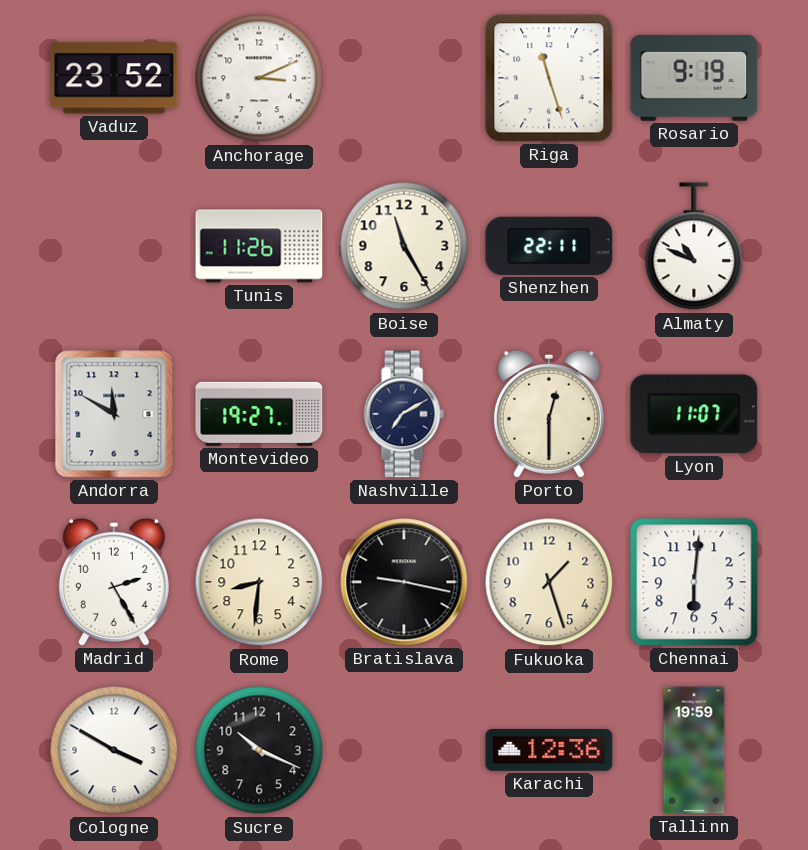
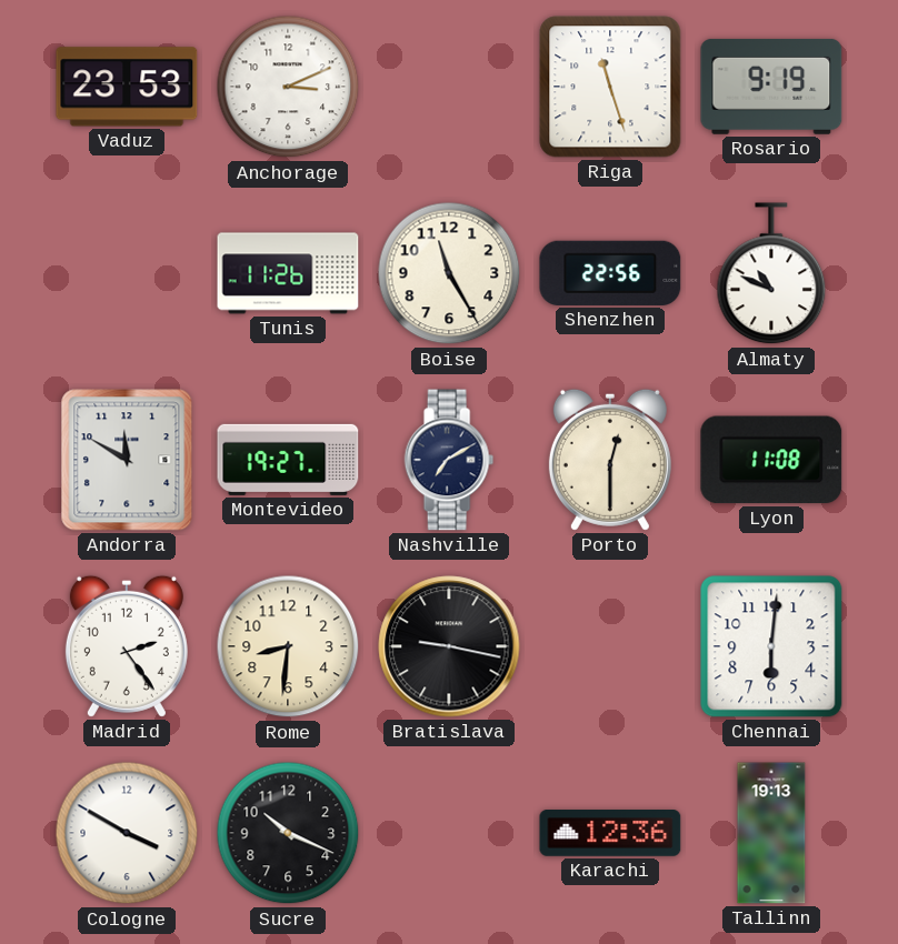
Vaduz: 23:52 -> 23:53 (127, 87)
Shenzhen: 22:11 -> 22:56 (610, 273)
Lyon: 11:07 -> 11:08 (771, 460)
Madrid: 2:25 -> 2:24 (127, 646)
Fukuoka: 1:27 -> none (549, 582)
Tallinn: 19:59 -> 19:13 (771, 833)
